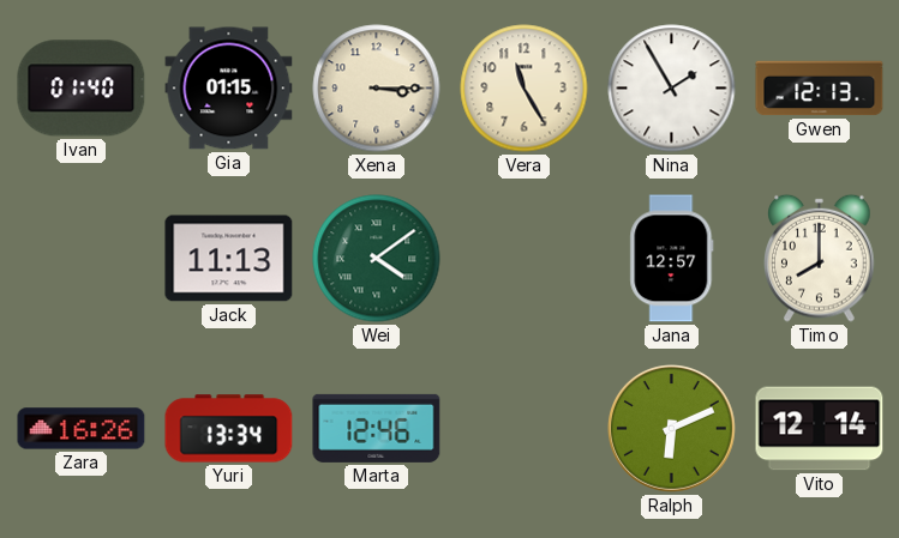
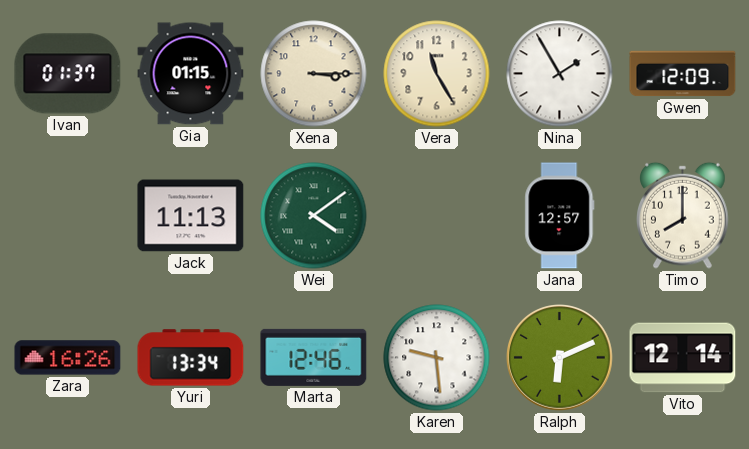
Ivan: 01:40 -> 01:37 (68, 74)
Gwen: 12:13 -> 12:09 (683, 74)
Karen: none -> 9:29 (437, 358)
